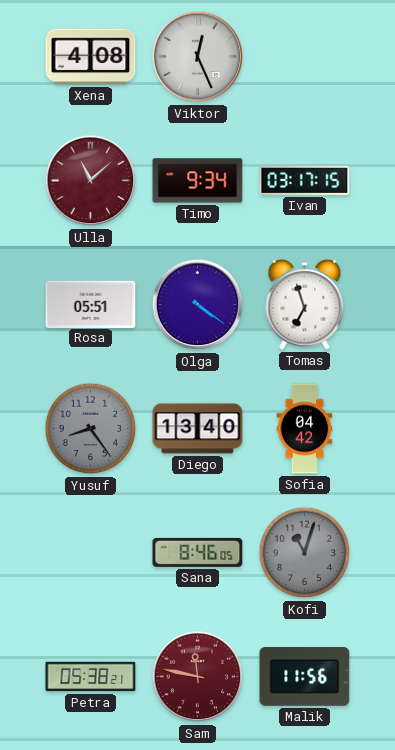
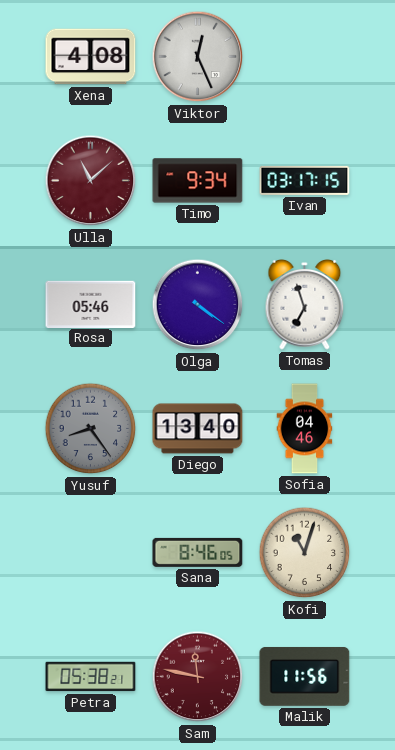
Rosa: 05:51 -> 05:46 (91, 304)
Sofia: 04:42 -> 04:46 (305, 429)
Kofi dial: grey -> cream (305, 553)
